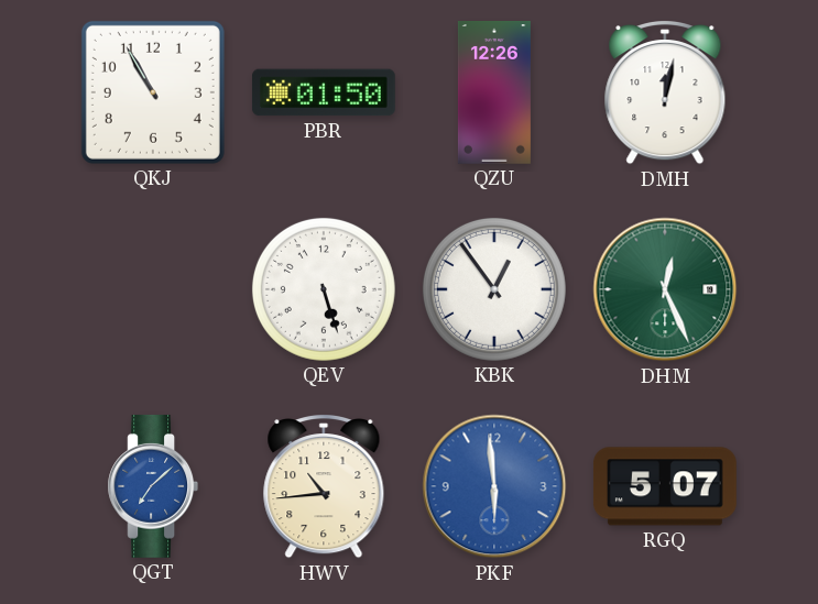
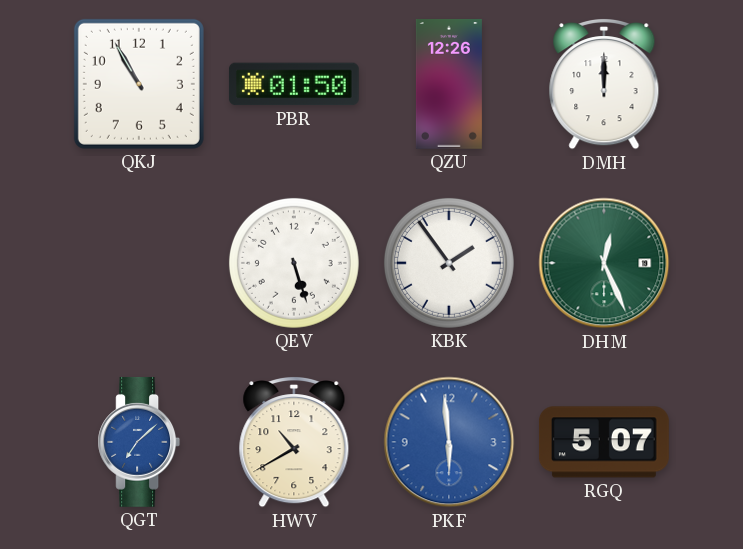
DMH: 12:02 -> 12:00 (604, 85)
KBK: 12:54 -> 1:54 (449, 263)
HWV: 10:44 -> 10:40 (294, 443)
